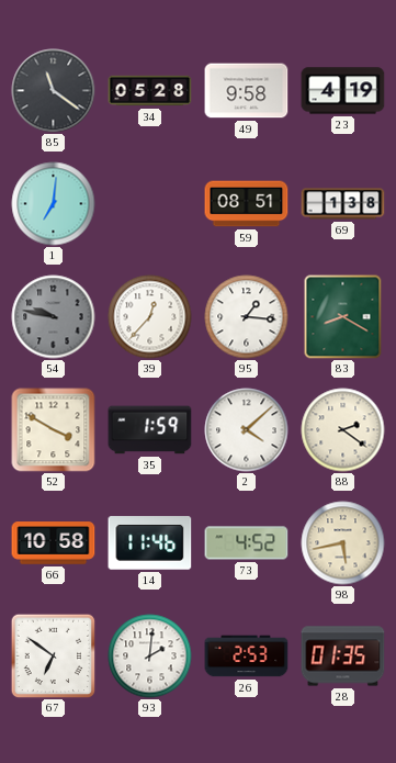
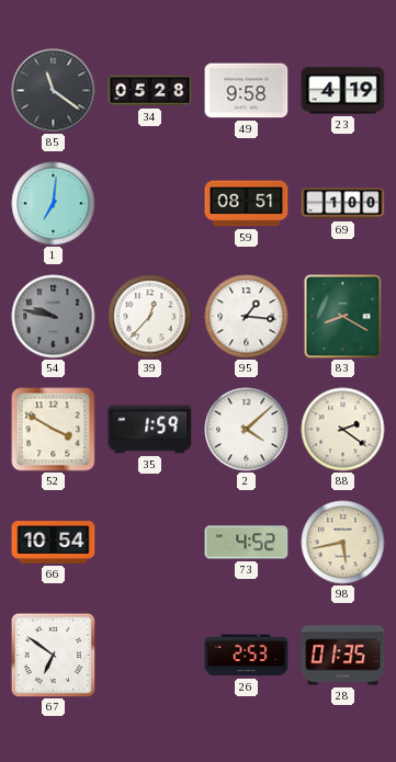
69: 1:38 -> 1:00 (343, 204)
66: 10:58 -> 10:54 (54, 543)
14: 11:46 -> none (150, 543)
93: 2:01 -> none (150, 657)
